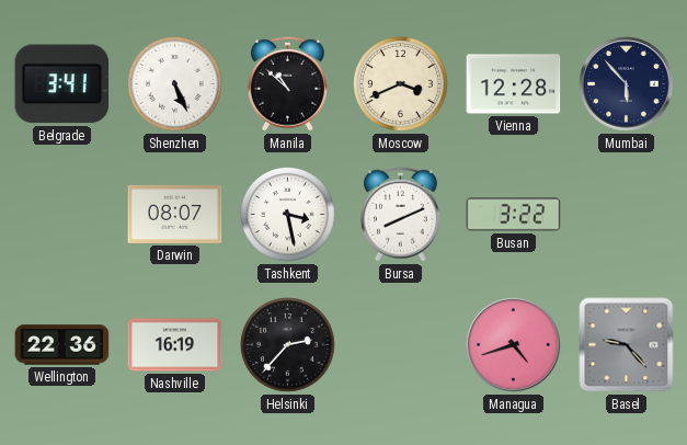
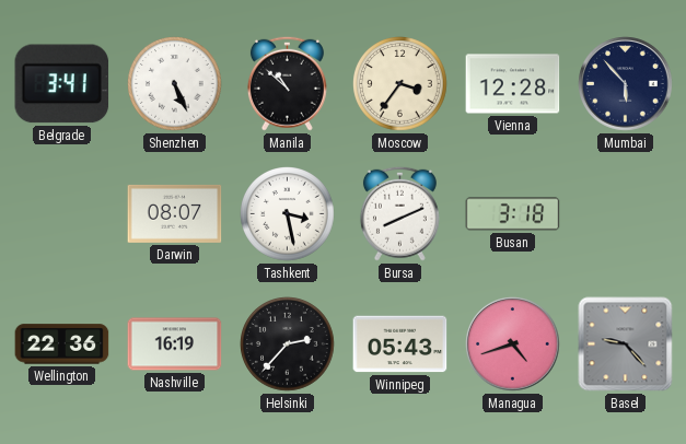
Moscow: 3:41 -> 3:36 (400, 84)
Busan: 3:22 -> 3:18 (513, 214)
Winnipeg: none -> 05:43 (400, 344)
